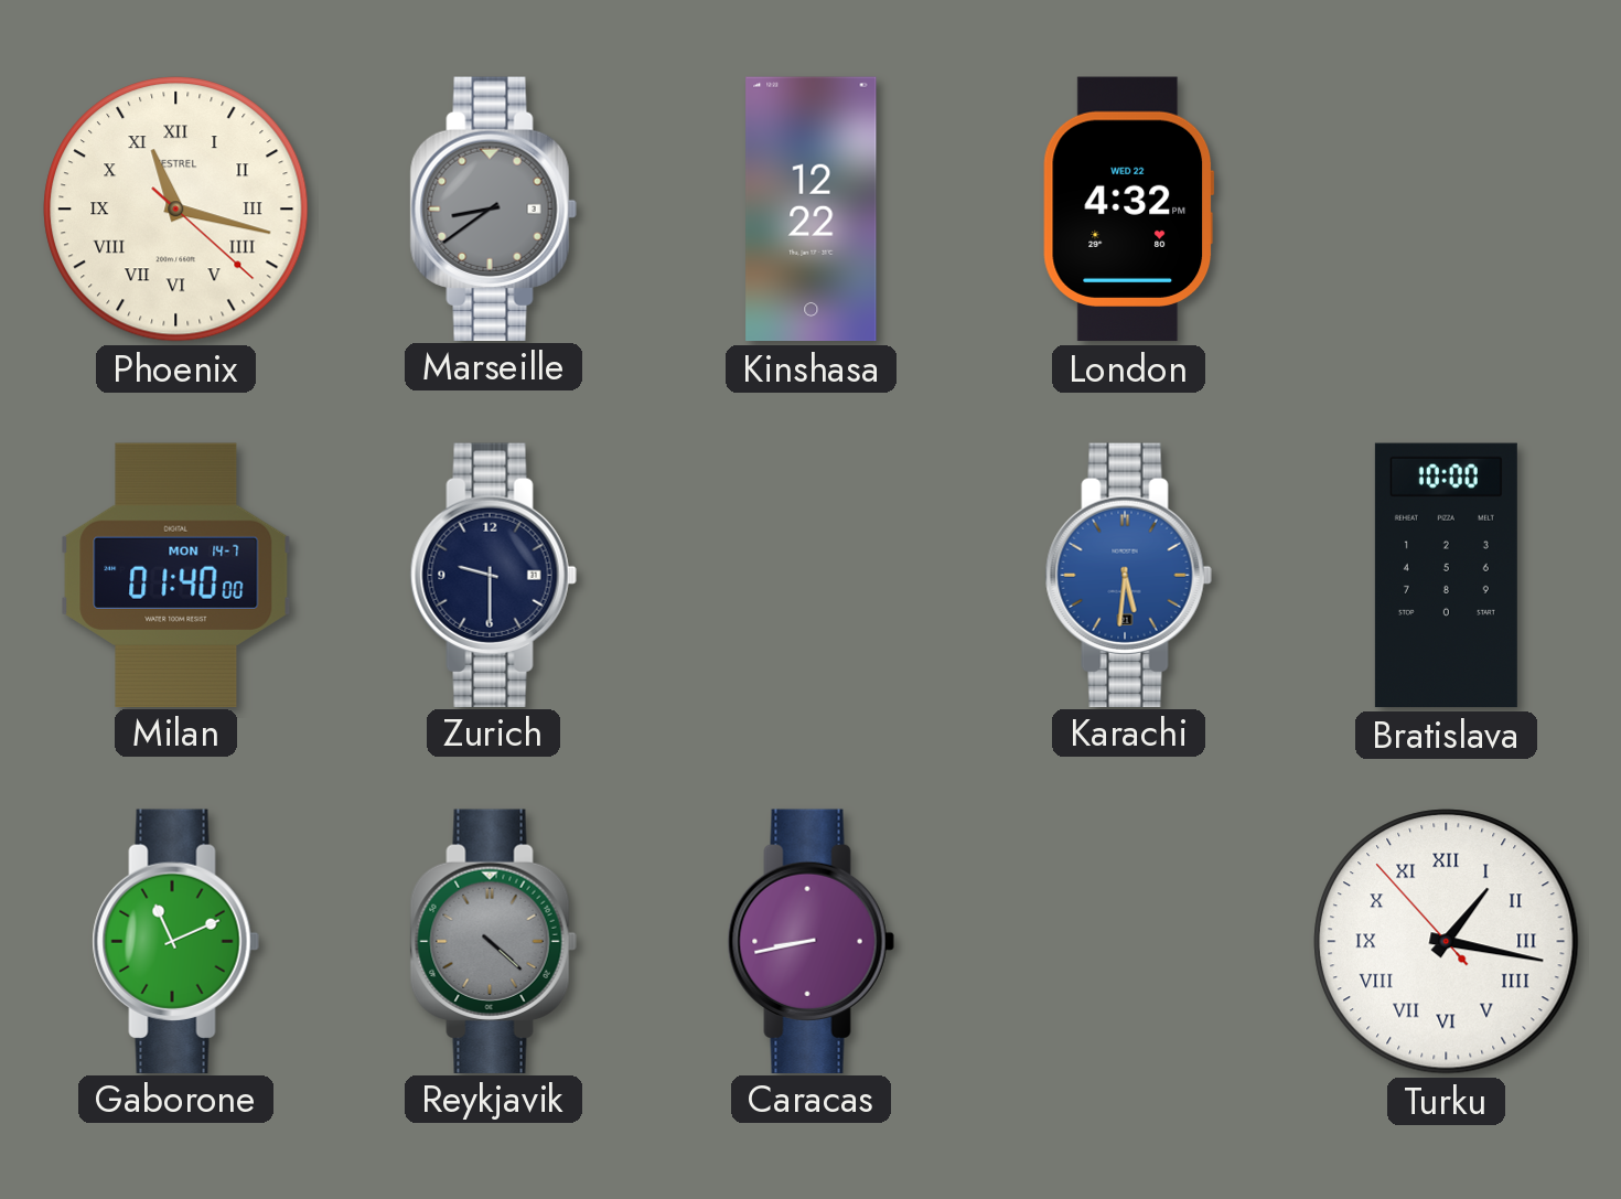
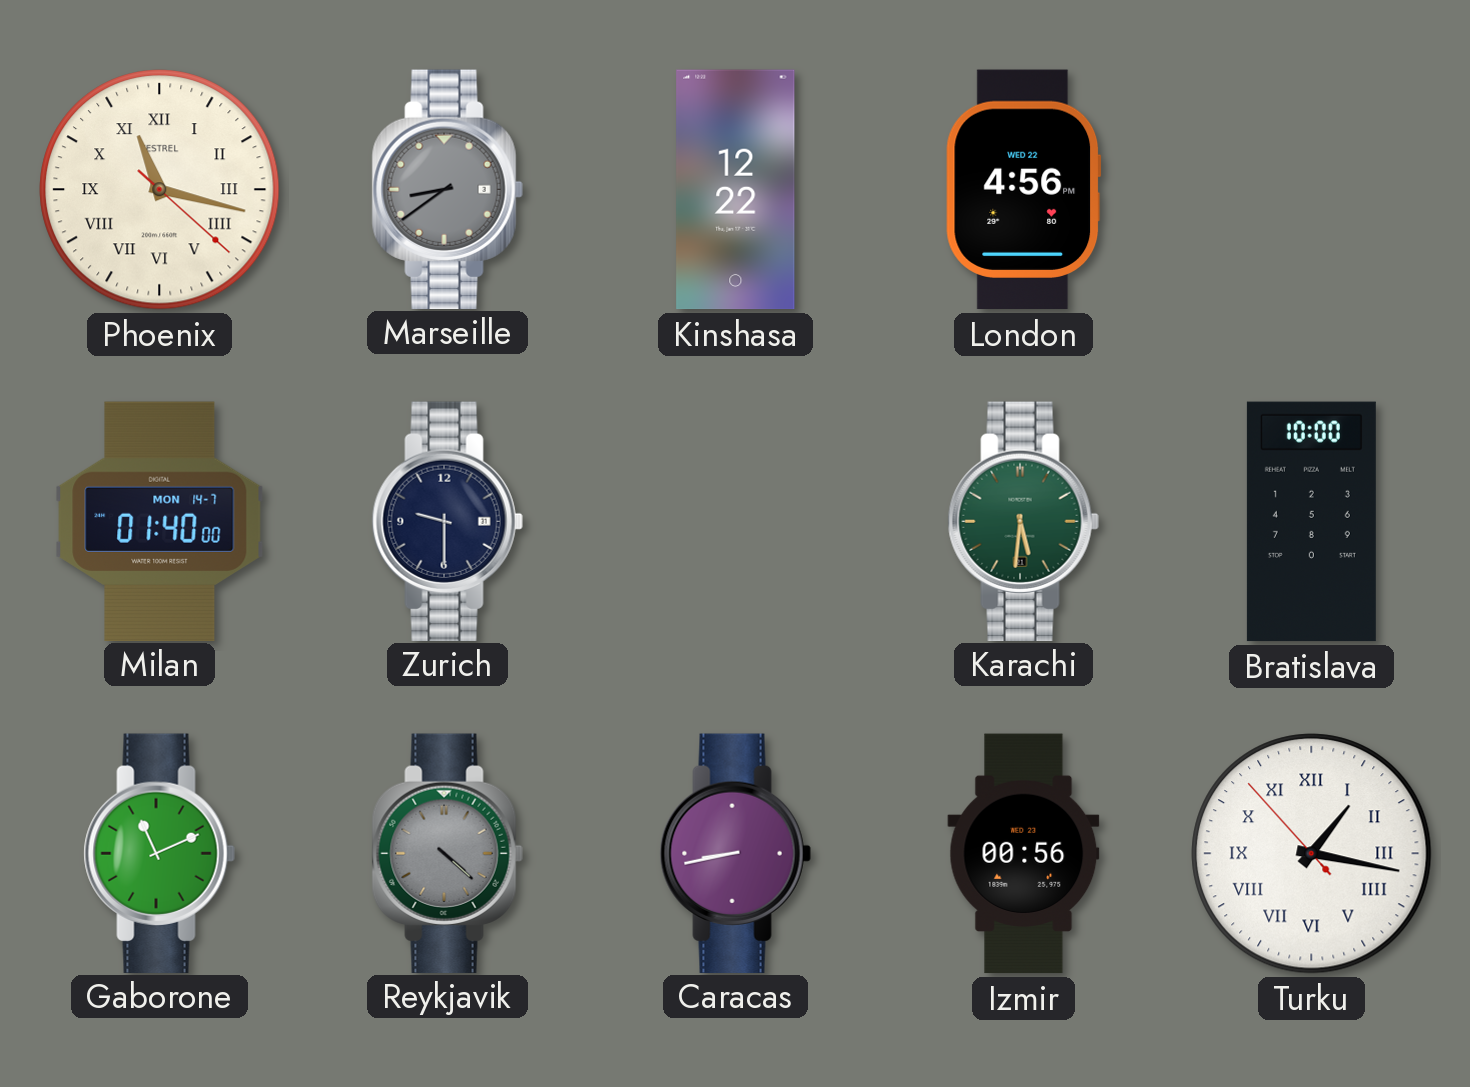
London: 4:32 -> 4:56 (1024, 190)
Karachi dial: blue -> green (1023, 521)
Izmir: none -> 00:56 (1024, 854)
